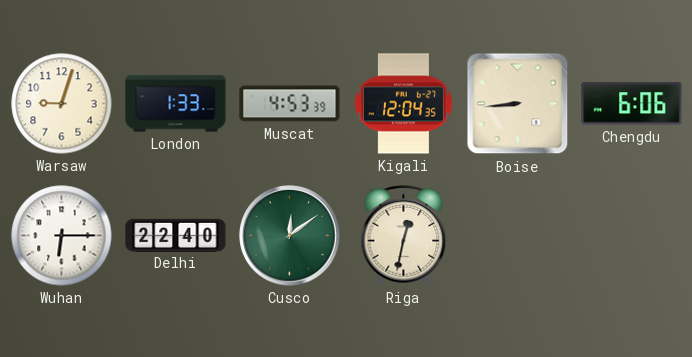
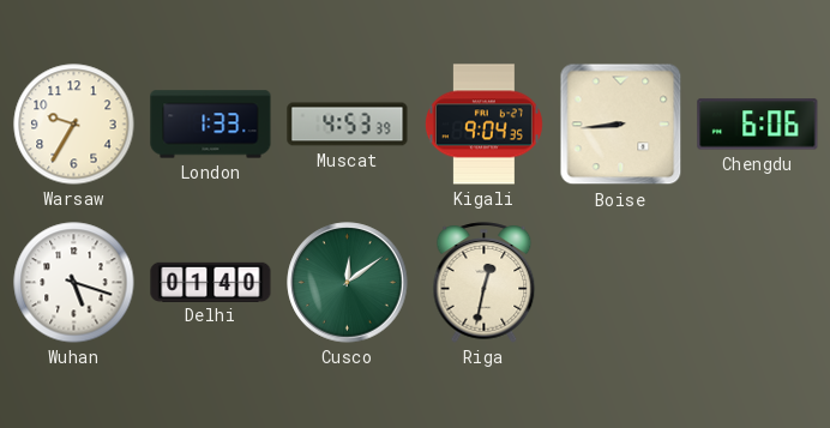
Warsaw: 9:03 -> 9:35 (74, 125)
Kigali: 12:04 -> 9:04 (483, 125)
Wuhan: 6:15 -> 5:18 (74, 283)
Delhi: 22:40 -> 01:40 (211, 282)
